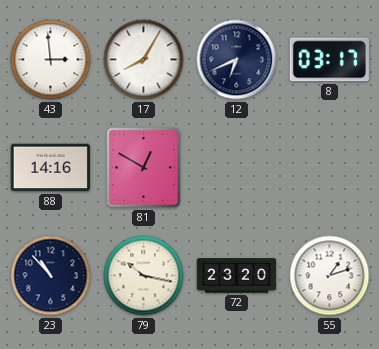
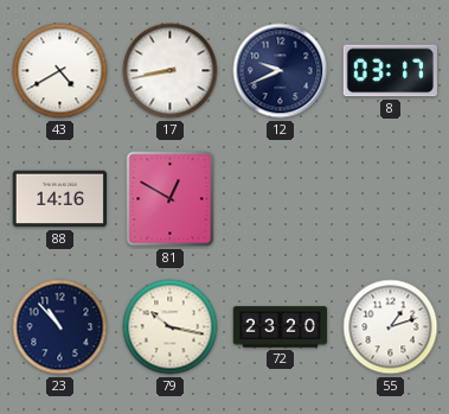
43: 2:59 -> 4:40 (60, 71)
17: 8:05 -> 8:43 (171, 71)
12: 6:41 -> 9:41 (281, 71)
